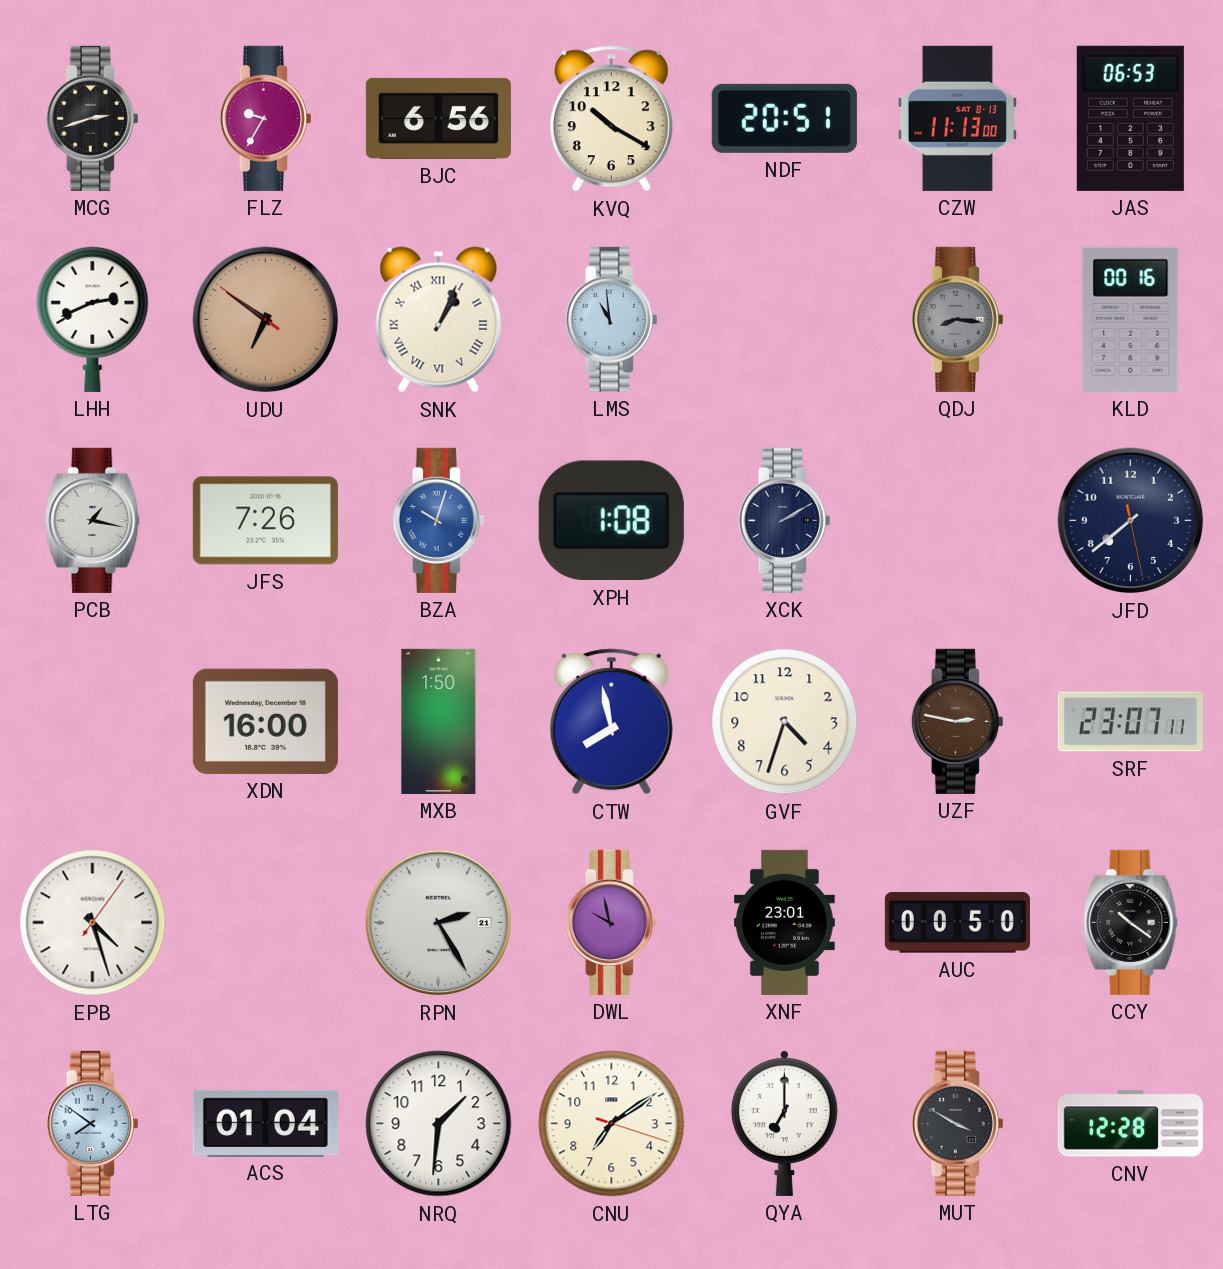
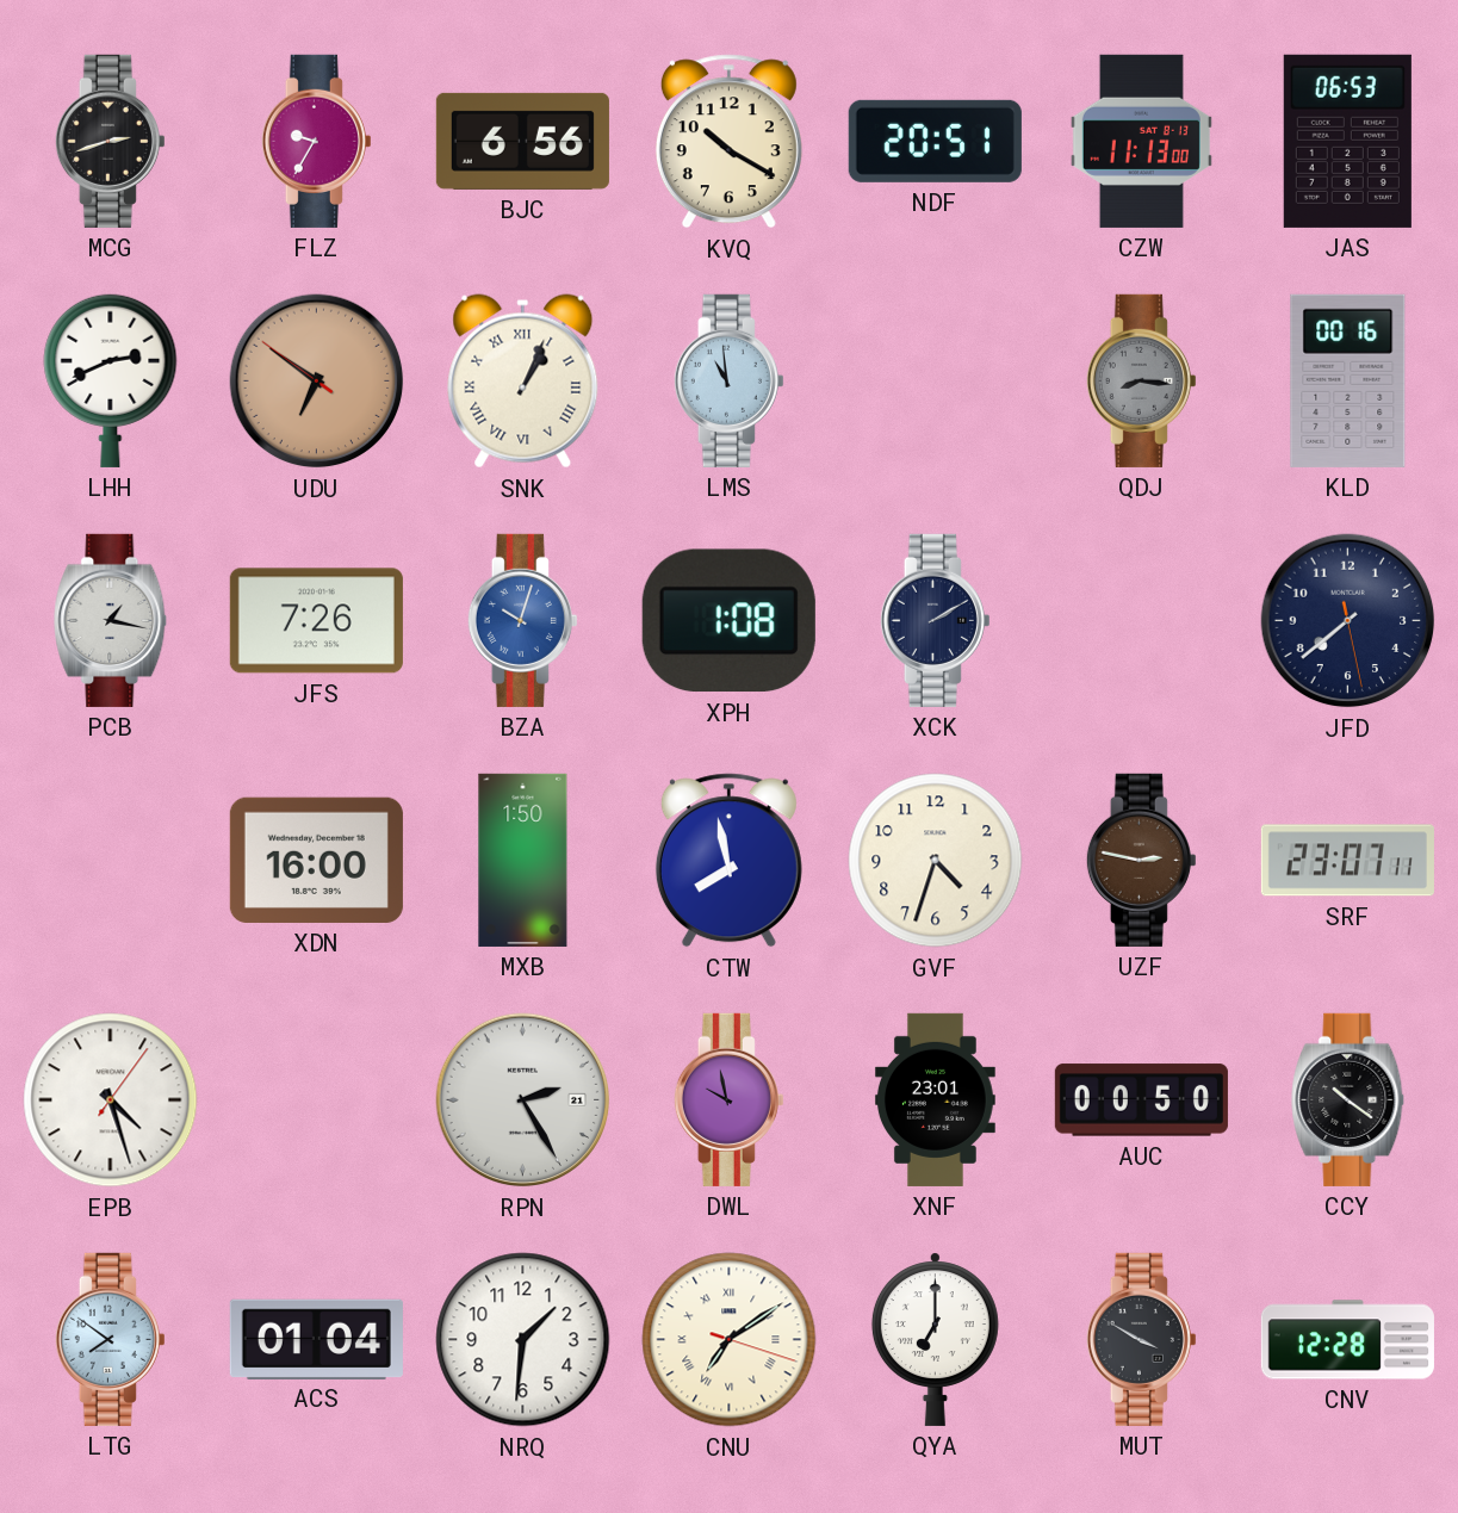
CNU numerals: Arabic -> Roman (730, 1340)
